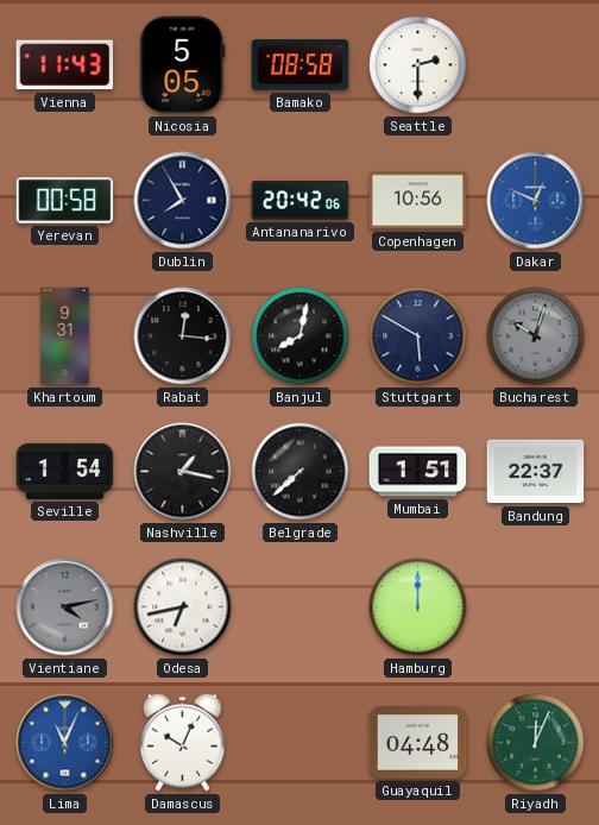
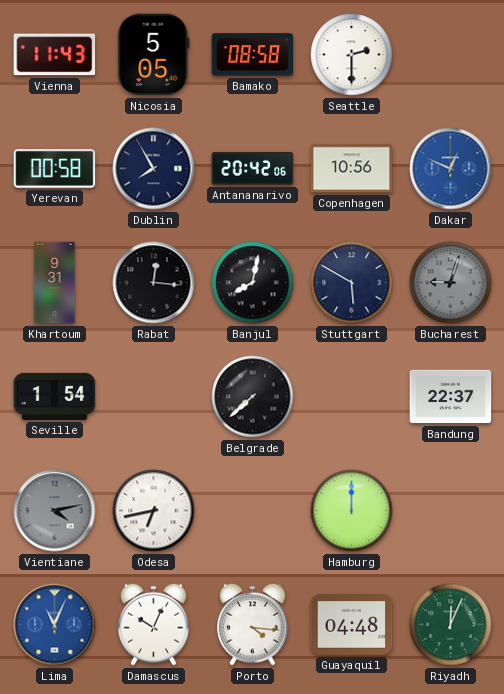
Bucharest: 10:03 -> 9:03 (451, 283)
Nashville: 1:17 -> none (183, 472)
Mumbai: 1:51 -> none (418, 472)
Porto: none -> 4:16 (253, 624)
